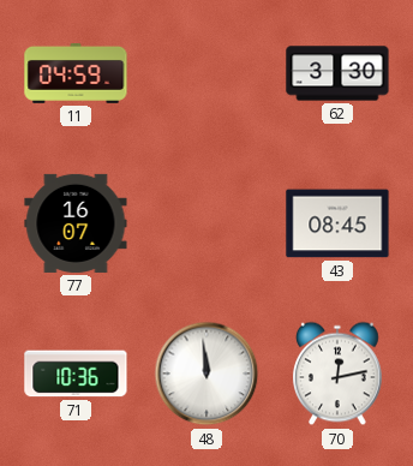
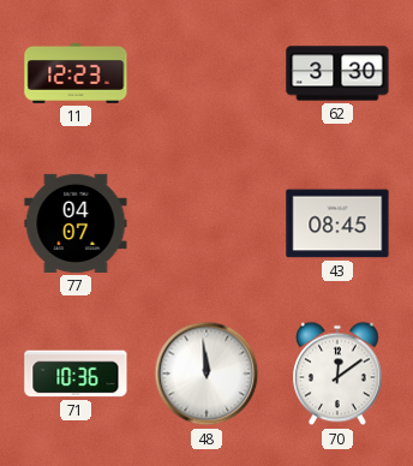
11: 04:59 -> 12:23 (76, 73)
77: 16:07 -> 04:07 (76, 223)
70: 12:13 -> 12:09 (339, 374)
